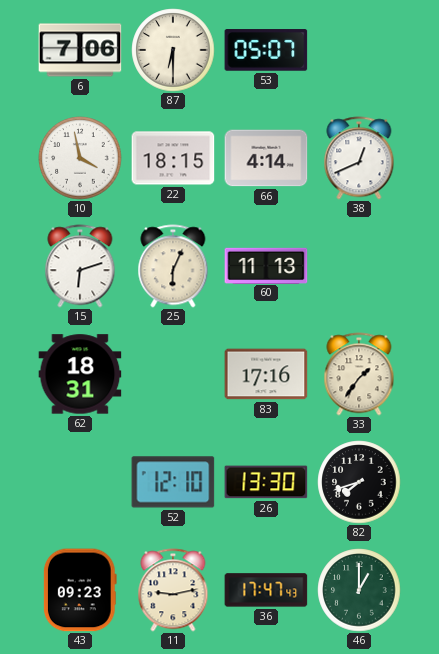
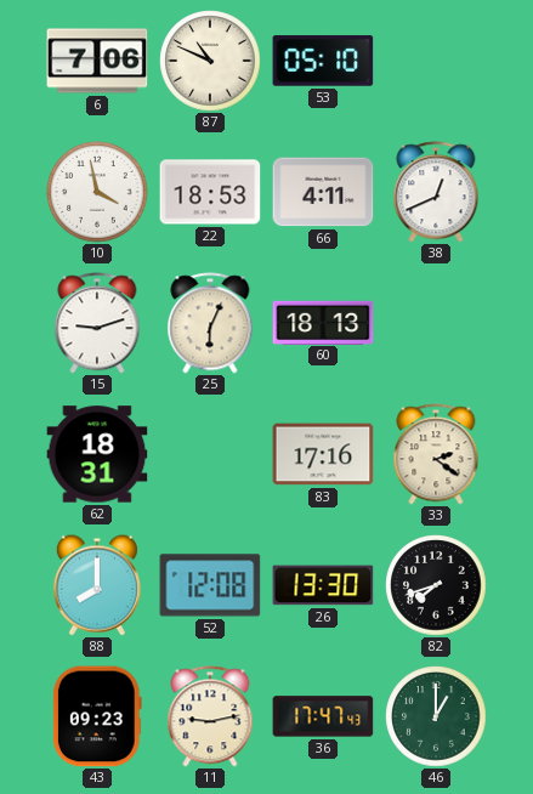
87: 6:30 -> 10:49 (210, 61)
53: 05:07 -> 05:10 (323, 61)
22: 18:15 -> 18:53 (210, 192)
66: 4:14 -> 4:11 (323, 192)
15: 6:12 -> 9:12 (97, 323)
60: 11:13 -> 18:13 (323, 322)
33: 1:36 -> 2:21 (436, 454)
88: none -> 8:00 (97, 585)
52: 12:10 -> 12:08 (210, 585)
